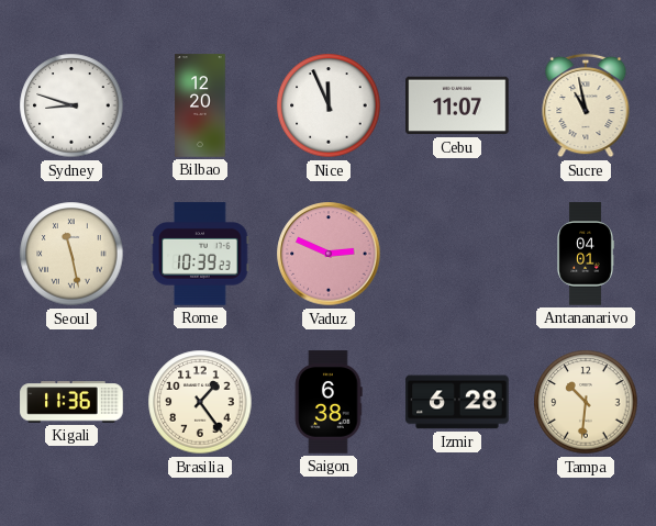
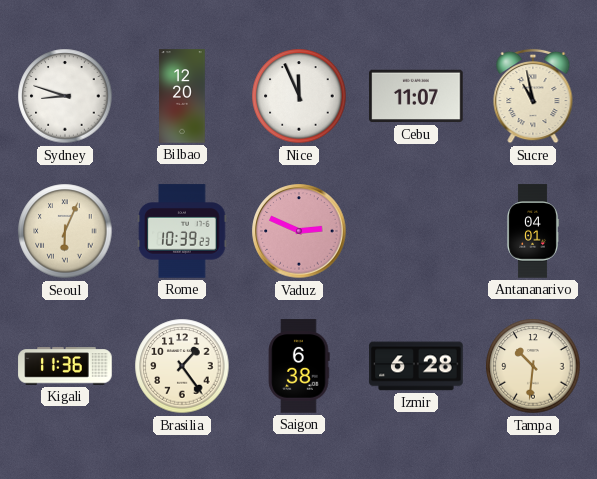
Seoul: 11:28 -> 6:04 (65, 231)
